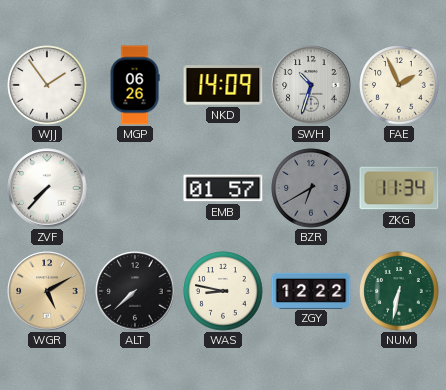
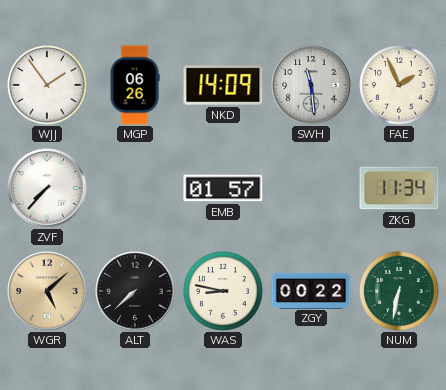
SWH: 10:33 -> 11:29 (311, 85)
BZR: 6:40 -> none (311, 188)
WGR: 5:10 -> 5:08 (47, 291)
ZGY: 12:22 -> 00:22 (311, 290)
